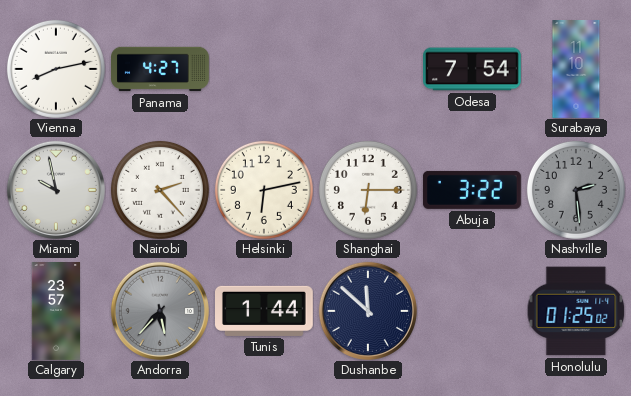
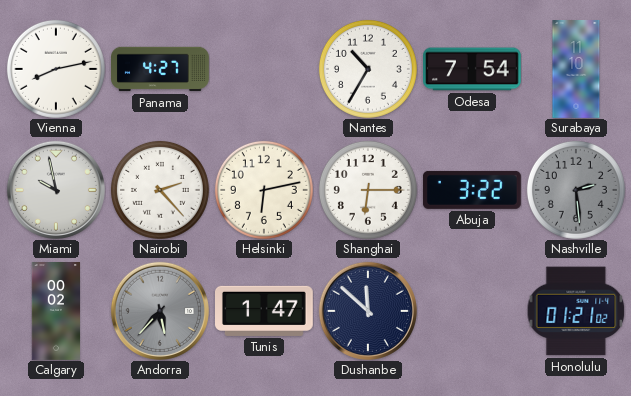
Nantes: none -> 10:35 (368, 69)
Calgary: 23:57 -> 00:02 (56, 312)
Tunis: 1:44 -> 1:47 (265, 311)
Honolulu: 01:25 -> 01:21 (576, 311)
